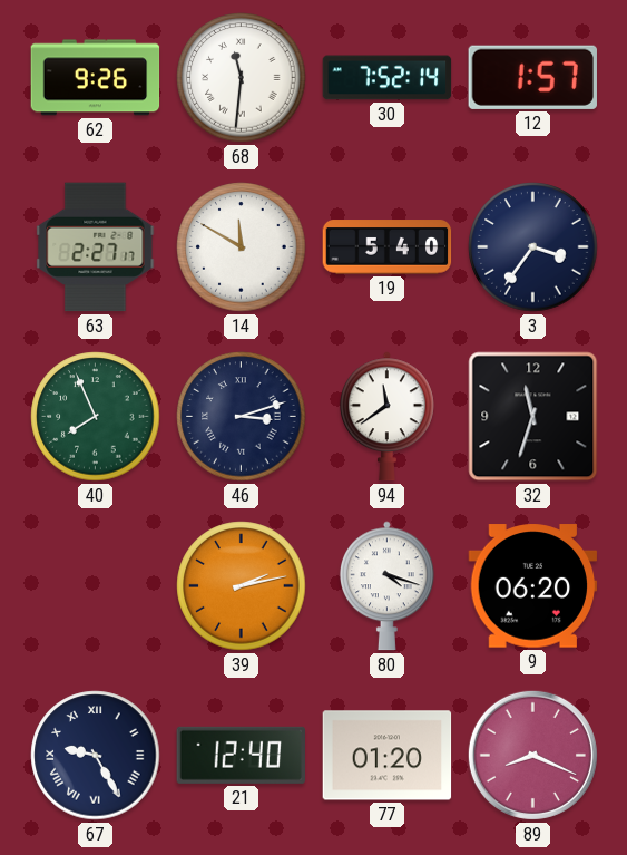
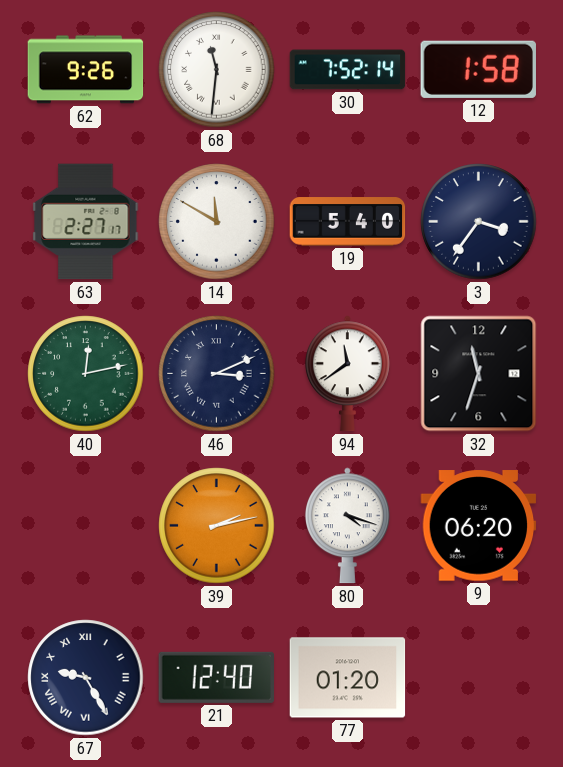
12: 1:57 -> 1:58 (478, 69)
40: 7:56 -> 12:13 (86, 374)
46: 3:12 -> 3:11 (217, 374)
89: 8:19 -> none (532, 755)
